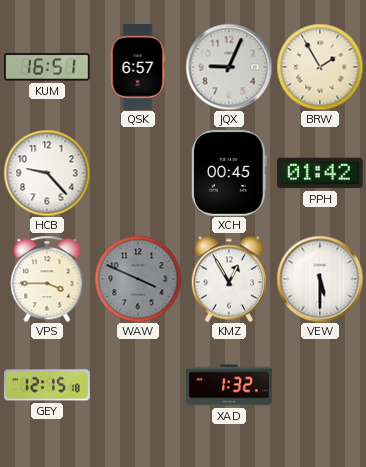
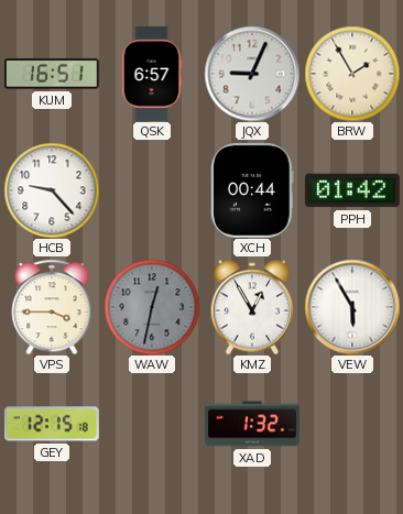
XCH: 00:45 -> 00:44 (253, 190)
WAW: 3:49 -> 12:32 (152, 307)
VEW: 5:30 -> 5:55 (352, 307)
